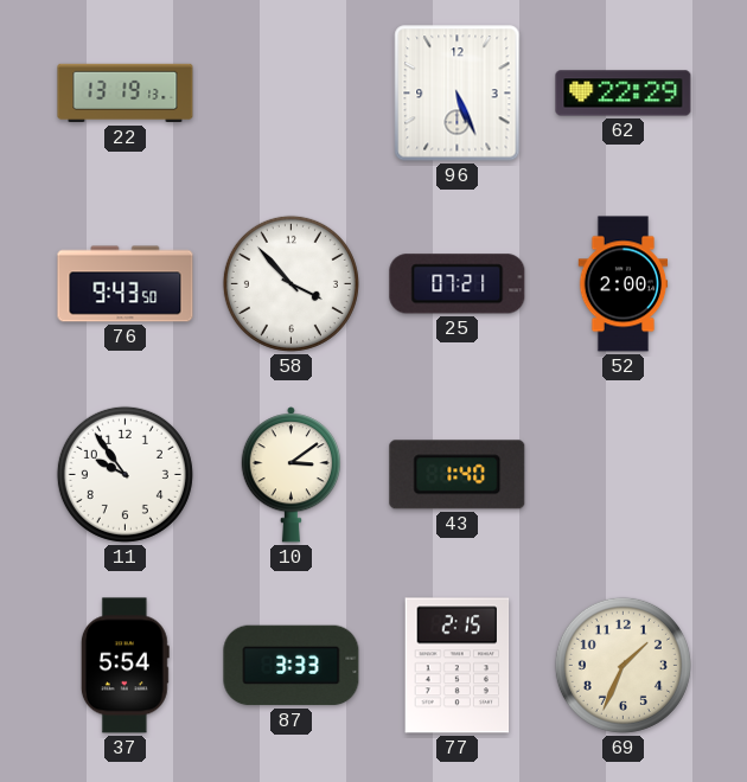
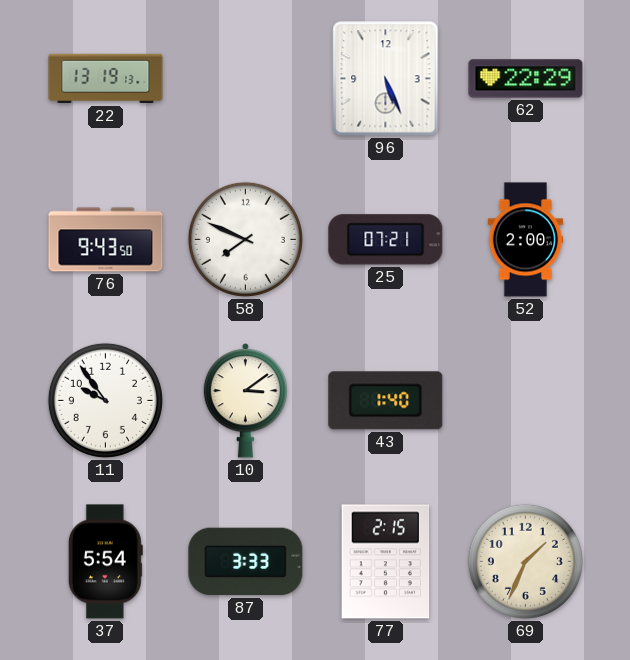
58: 3:53 -> 7:49 (245, 239)
